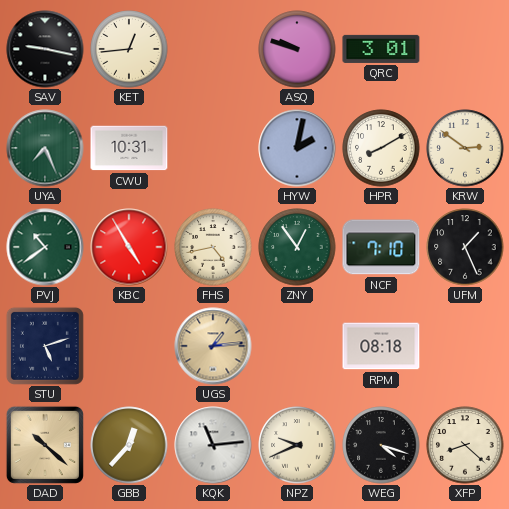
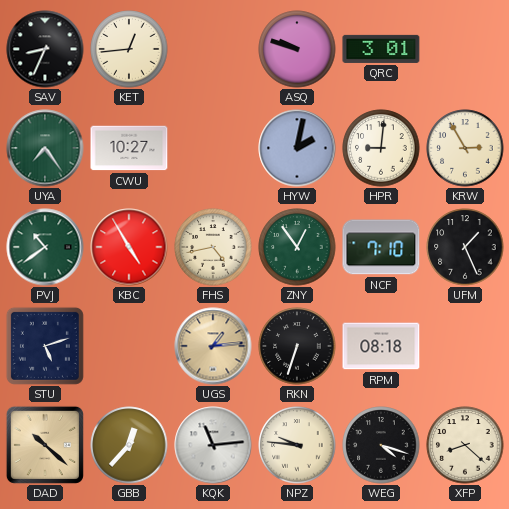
SAV: 9:17 -> 8:34 (45, 49)
UYA: 7:26 -> 7:24 (45, 148)
CWU: 10:31 -> 10:27 (129, 148)
HPR: 8:10 -> 9:01 (381, 148)
KRW: 2:51 -> 2:55 (465, 148)
RKN: none -> 6:33 (297, 346)
NPZ: 9:41 -> 9:46 (297, 445)
